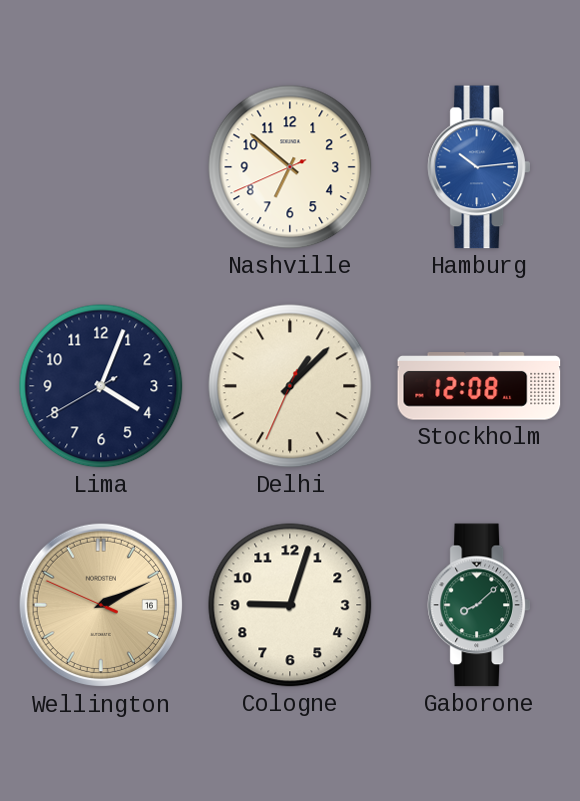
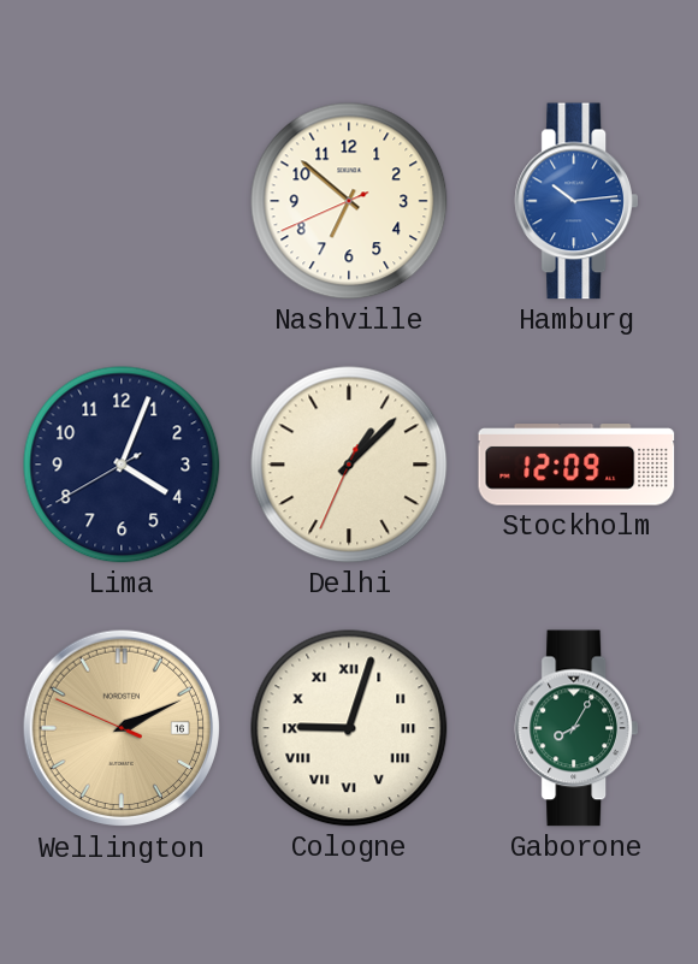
Stockholm: 12:08 -> 12:09 (576, 465)
Cologne numerals: Arabic -> Roman (349, 728)
Gaborone: 8:08 -> 8:05 (575, 728)
